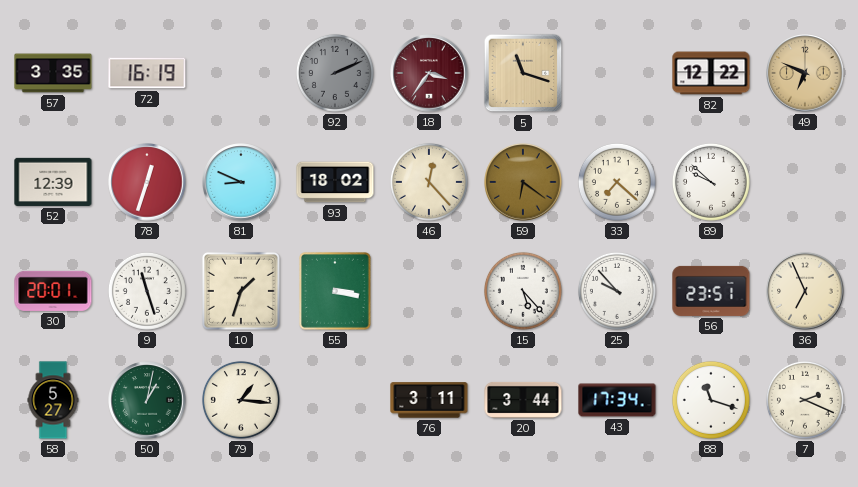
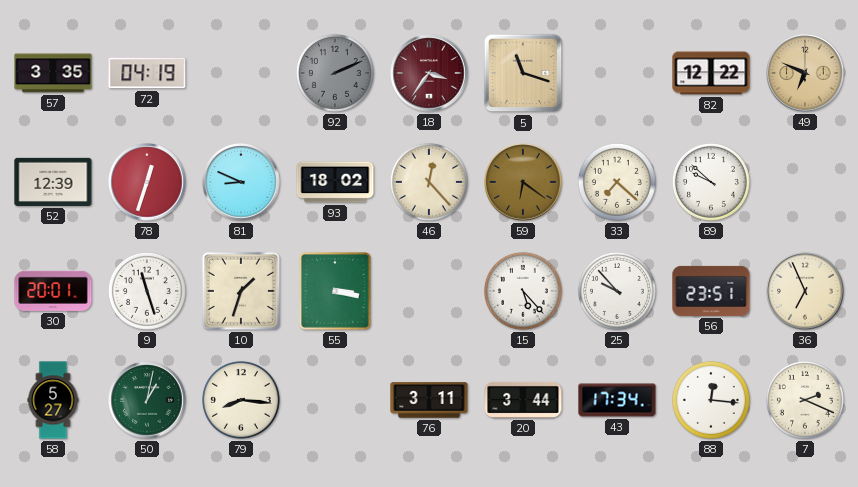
72: 16:19 -> 04:19 (147, 73)
79: 1:16 -> 8:16 (241, 400)
88: 11:18 -> 12:16 (711, 400)
